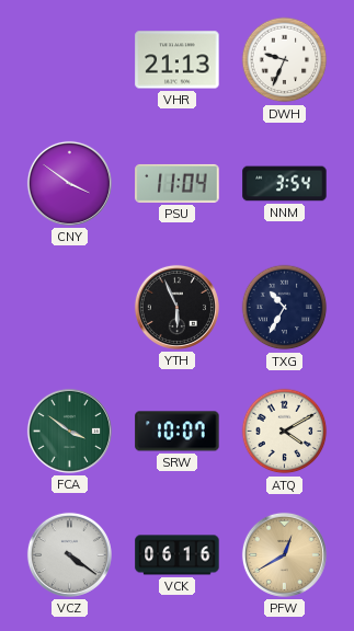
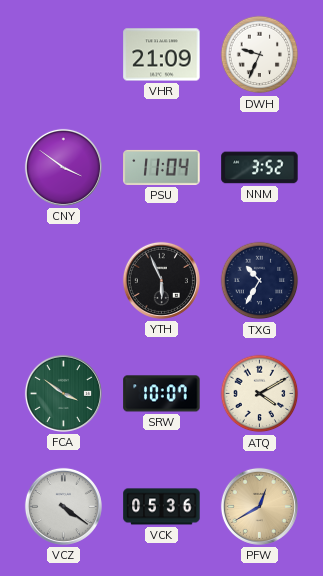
VHR: 21:13 -> 21:09 (162, 55)
NNM: 3:54 -> 3:52 (260, 168)
VCK: 06:16 -> 05:36 (162, 507)
